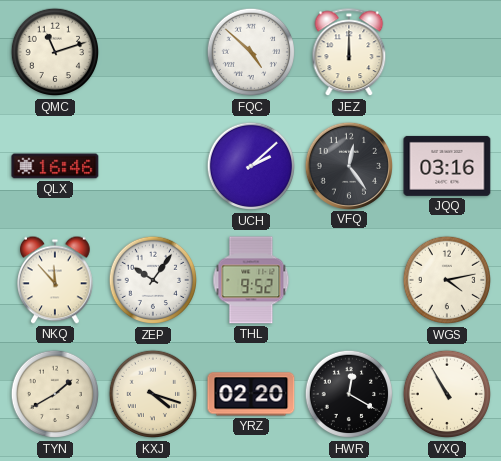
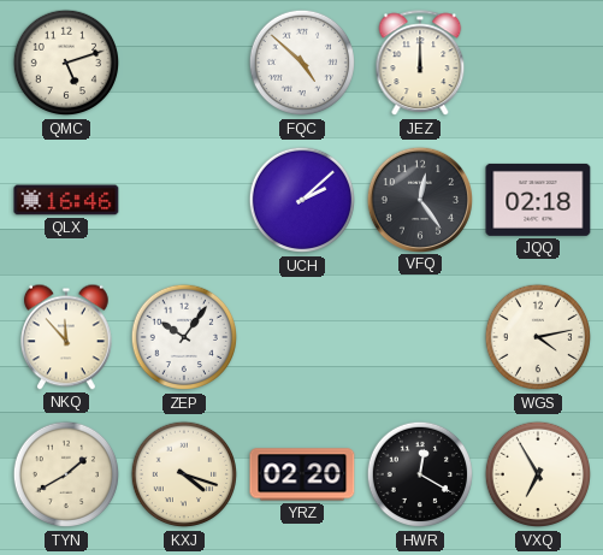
QMC: 11:12 -> 5:12 (66, 63)
JQQ: 03:16 -> 02:18 (538, 200)
THL: 9:52 -> none (251, 280)
VXQ: 10:55 -> 6:55 (538, 474)
